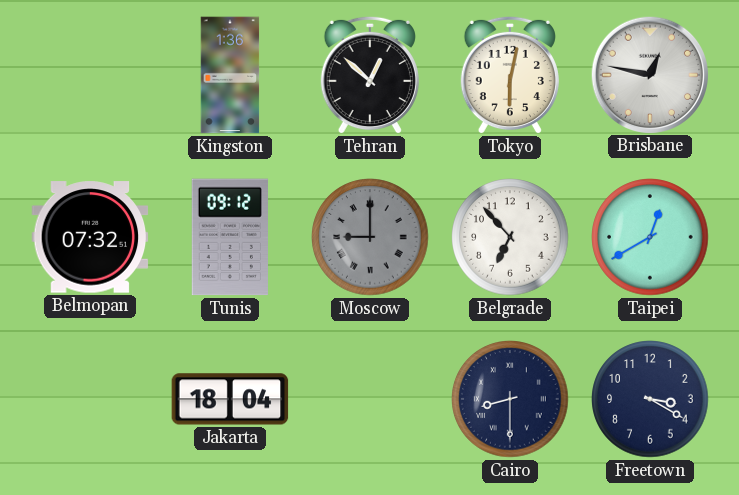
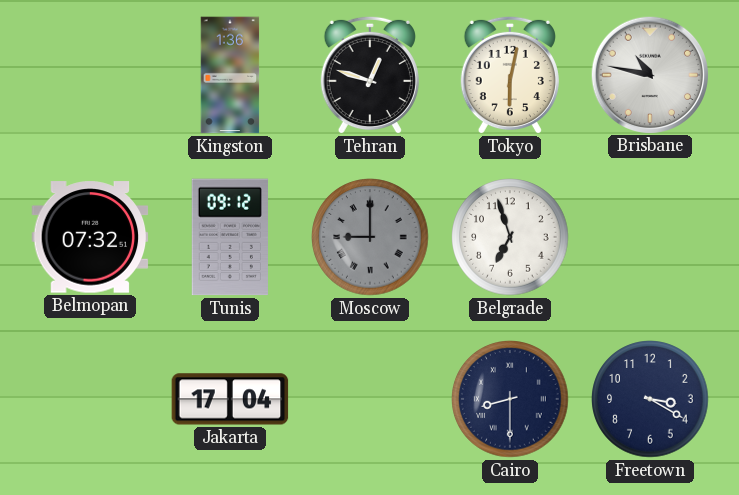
Tehran: 12:52 -> 12:48 (370, 75)
Brisbane: 12:47 -> 10:47 (649, 74)
Belgrade: 6:53 -> 6:57 (510, 237)
Taipei: 12:40 -> none (650, 237)
Jakarta: 18:04 -> 17:04 (230, 399)
